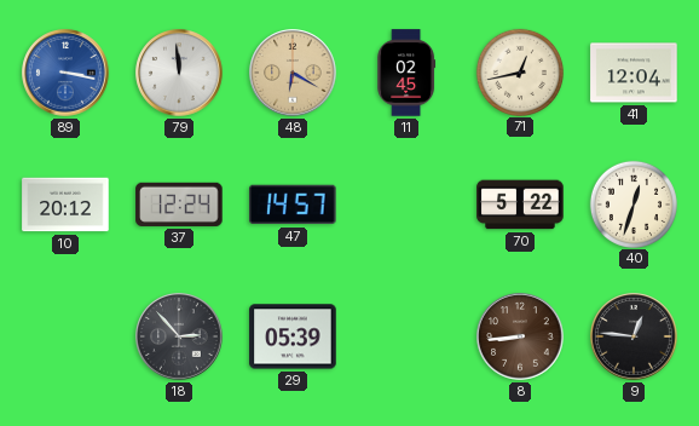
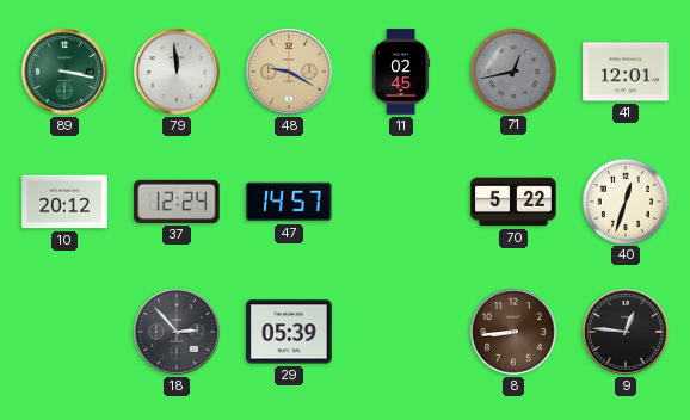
89 dial: blue -> green (64, 72)
48: 6:20 -> 9:20 (289, 72)
71 dial: cream -> grey (512, 70)
41: 12:04 -> 12:01 (626, 72)
